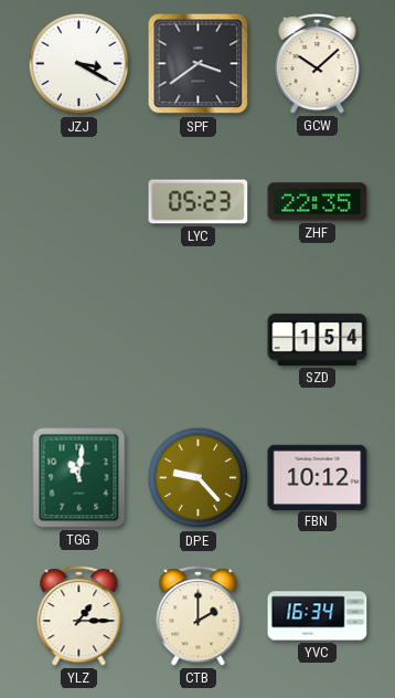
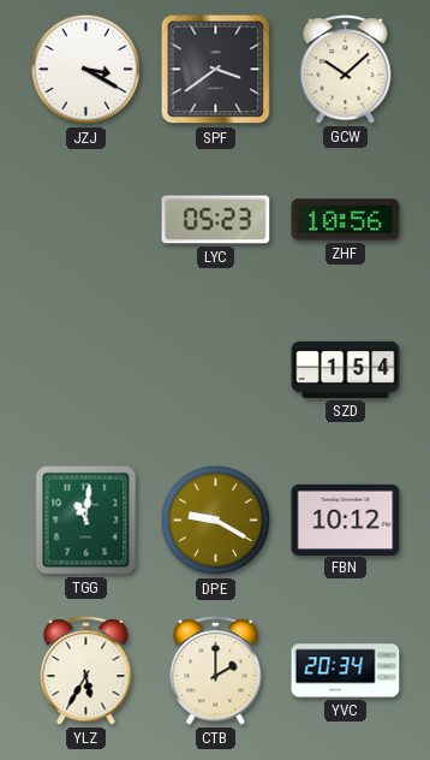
ZHF: 22:35 -> 10:56 (346, 220)
DPE: 9:23 -> 9:20 (216, 521)
YLZ: 1:15 -> 5:35 (86, 671)
YVC: 16:34 -> 20:34 (346, 671)
